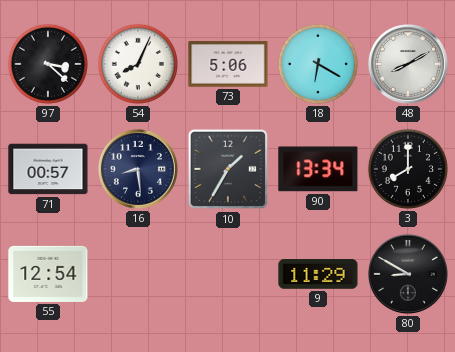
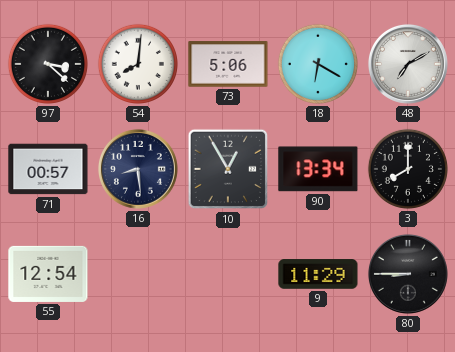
54: 8:04 -> 8:01 (138, 64)
48: 8:10 -> 7:10 (408, 64)
10: 1:35 -> 12:55 (228, 169)
80: 8:50 -> 8:45 (408, 274)
